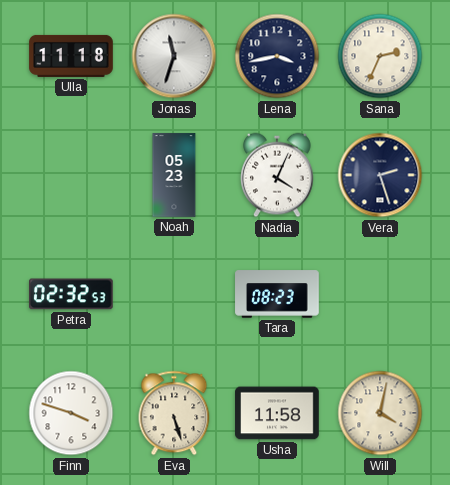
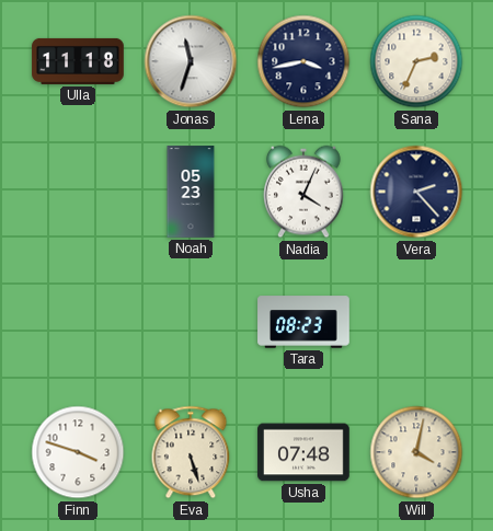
Vera: 2:27 -> 2:23 (416, 192)
Petra: 02:32 -> none (72, 294)
Usha: 11:58 -> 07:48 (303, 452)
